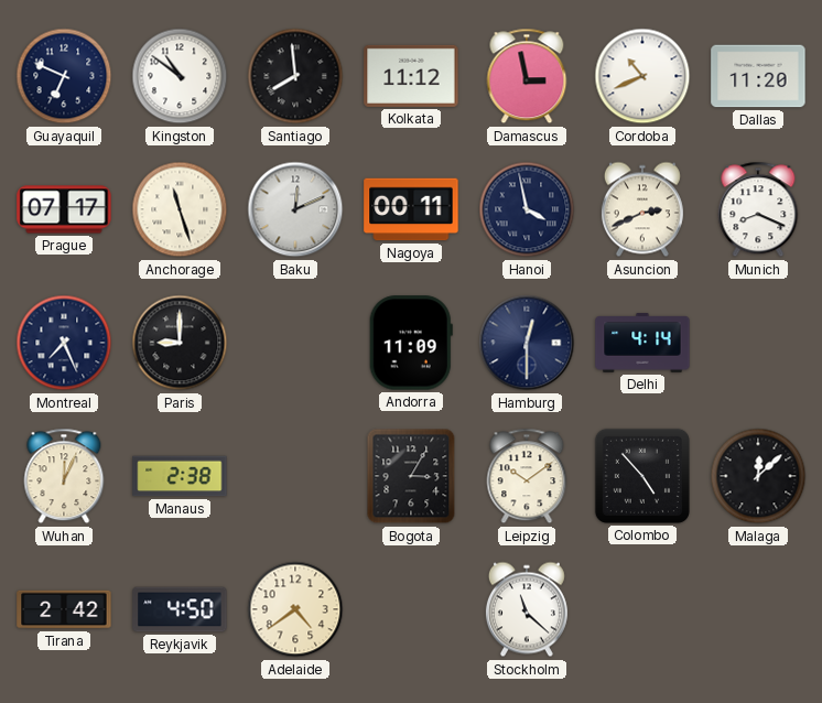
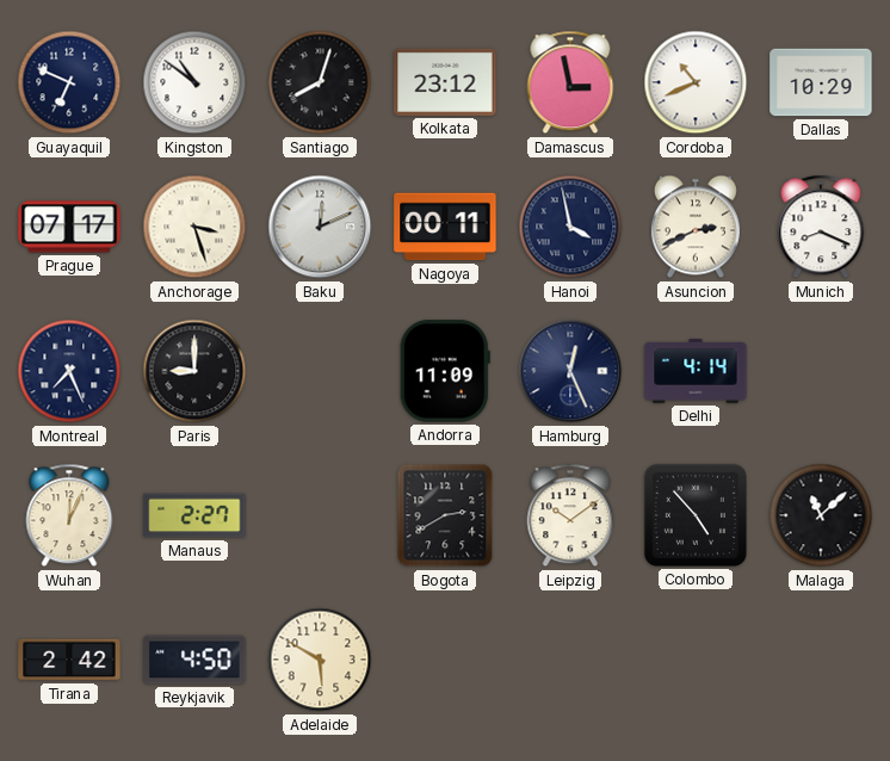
Santiago: 7:59 -> 8:03 (320, 82)
Kolkata: 11:12 -> 23:12 (445, 82)
Dallas: 11:20 -> 10:29 (821, 82)
Anchorage: 11:27 -> 3:27 (194, 227)
Hamburg: 12:30 -> 12:26 (570, 371)
Manaus: 2:38 -> 2:27 (194, 515)
Bogota: 3:05 -> 2:40 (445, 515)
Malaga: 12:08 -> 11:08 (821, 515)
Adelaide: 4:39 -> 5:50 (320, 660)
Stockholm: 11:22 -> none (527, 609)
